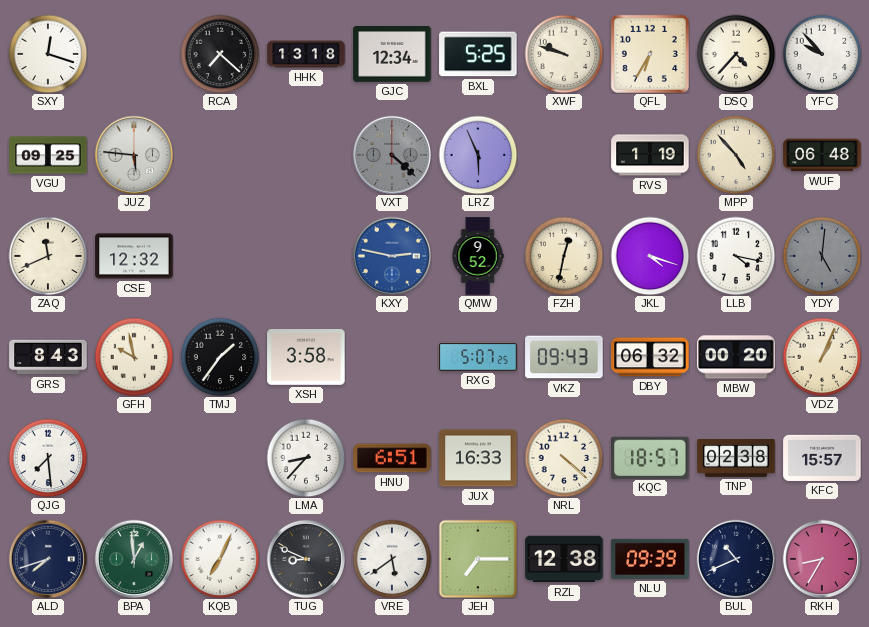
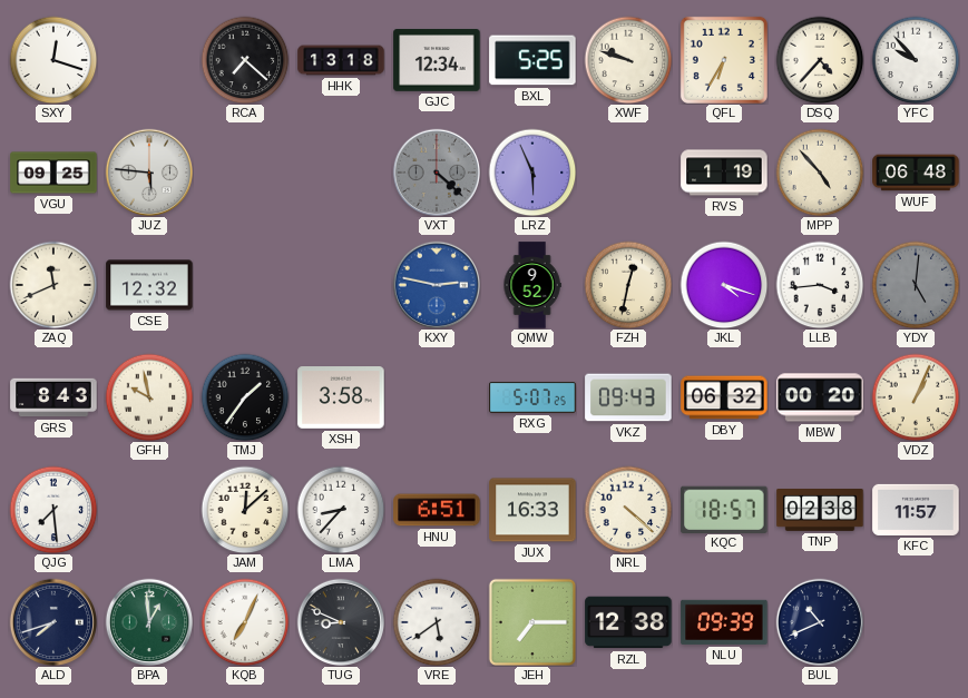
LLB: 4:17 -> 3:44 (820, 285)
JAM: none -> 12:08 (245, 510)
KFC: 15:57 -> 11:57 (916, 510)
RKH: 8:35 -> none (821, 558)
